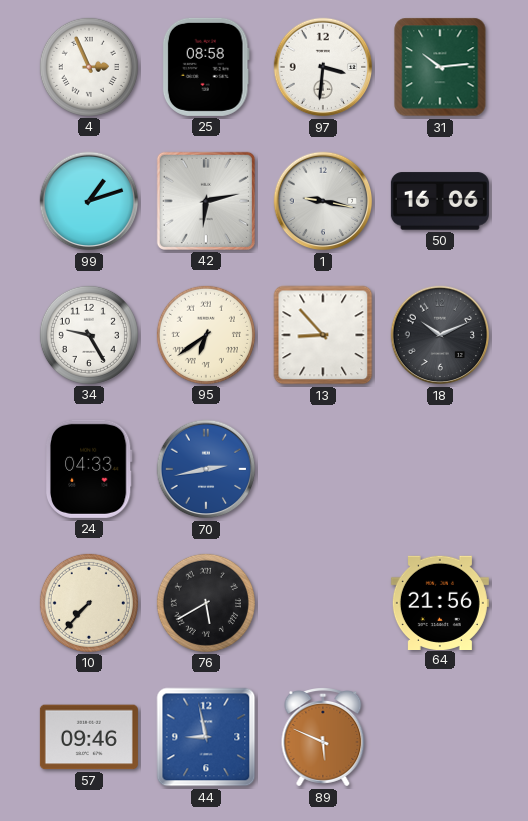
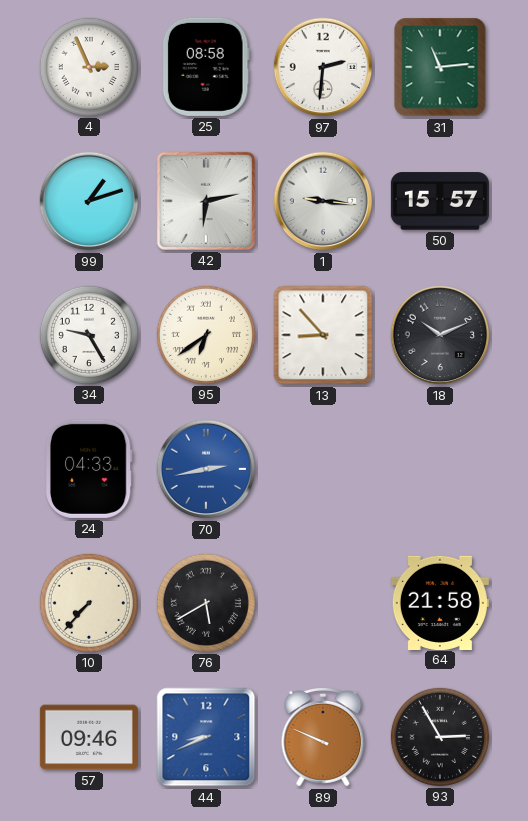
97: 3:31 -> 2:31 (323, 67)
31: 10:14 -> 11:14 (440, 67)
1: 9:17 -> 9:16 (323, 201)
50: 16:06 -> 15:57 (440, 201)
64: 21:56 -> 21:58 (440, 602)
44: 8:58 -> 8:41 (206, 737)
89: 5:49 -> 9:49 (323, 738)
93: none -> 2:55 (440, 737)
